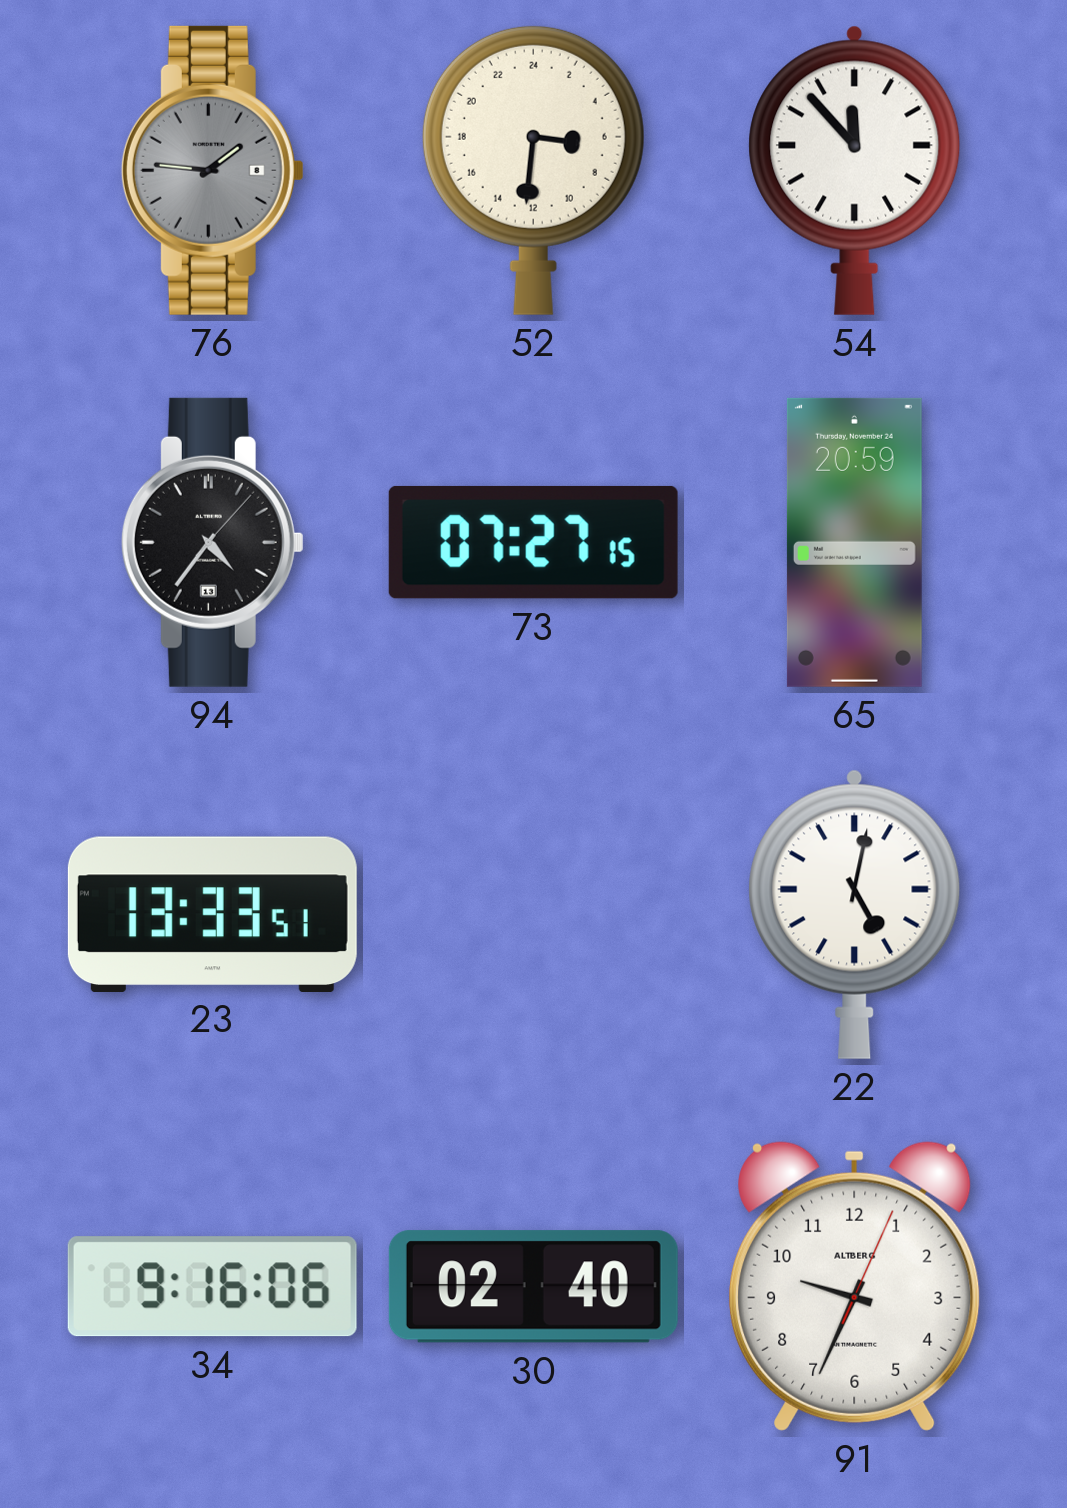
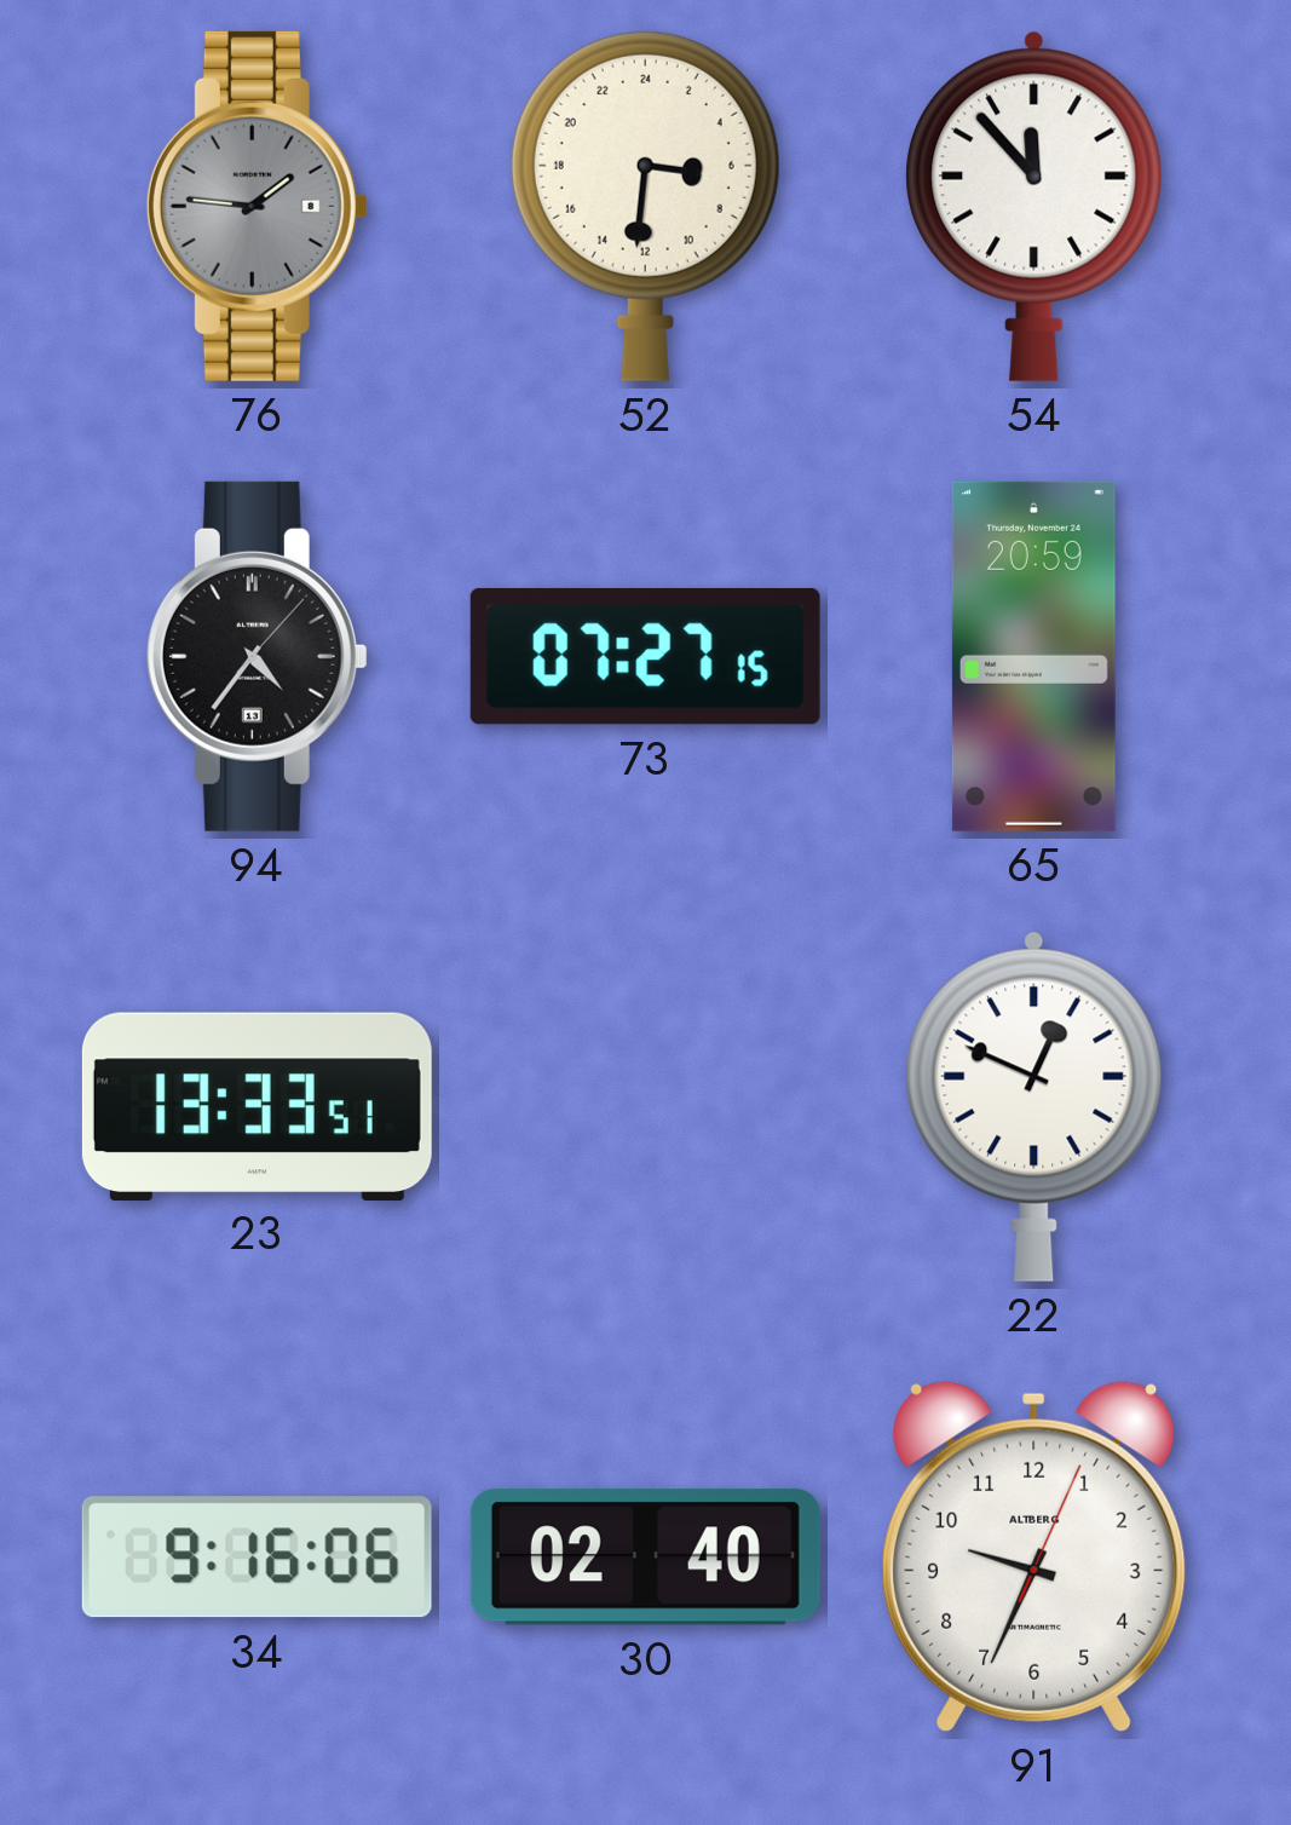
22: 5:02 -> 12:49 (1034, 1106)
